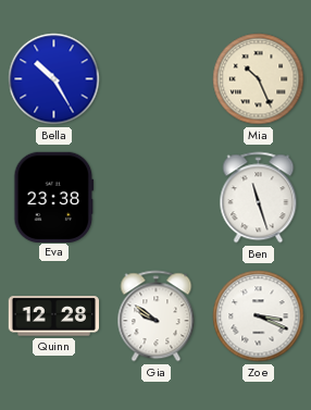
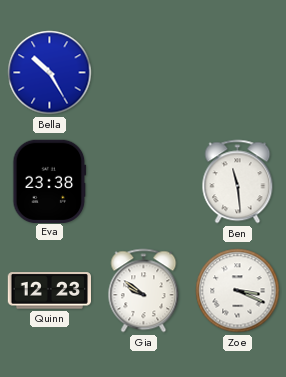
Mia: 10:26 -> none (259, 79)
Ben: 11:27 -> 11:29 (238, 182)
Quinn: 12:28 -> 12:23 (49, 291)
